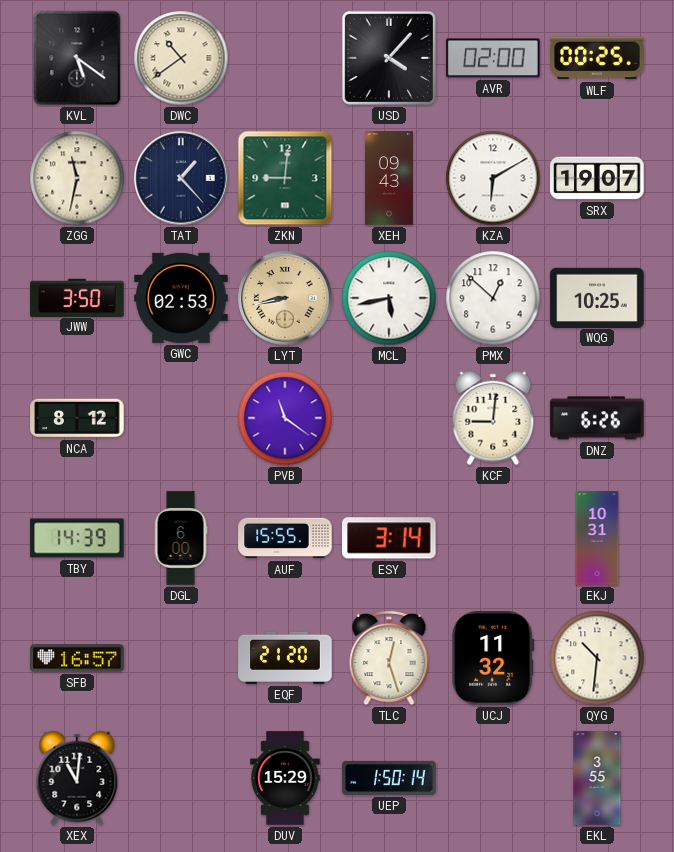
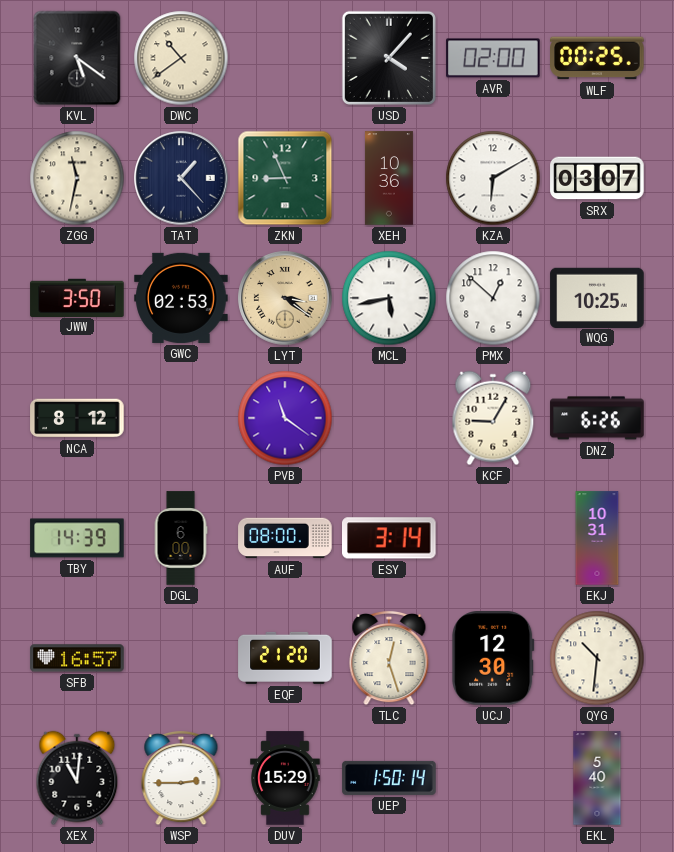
ZKN: 9:01 -> 8:56 (285, 178)
XEH: 09:43 -> 10:36 (389, 178)
SRX: 19:07 -> 03:07 (597, 178)
LYT: 8:43 -> 3:21 (285, 298)
KCF: 9:01 -> 9:05 (493, 418)
AUF: 15:55 -> 08:00 (285, 538)
UCJ: 11:32 -> 12:30 (493, 658)
WSP: none -> 2:45 (181, 778)
EKL: 3:55 -> 5:40 (597, 778)
